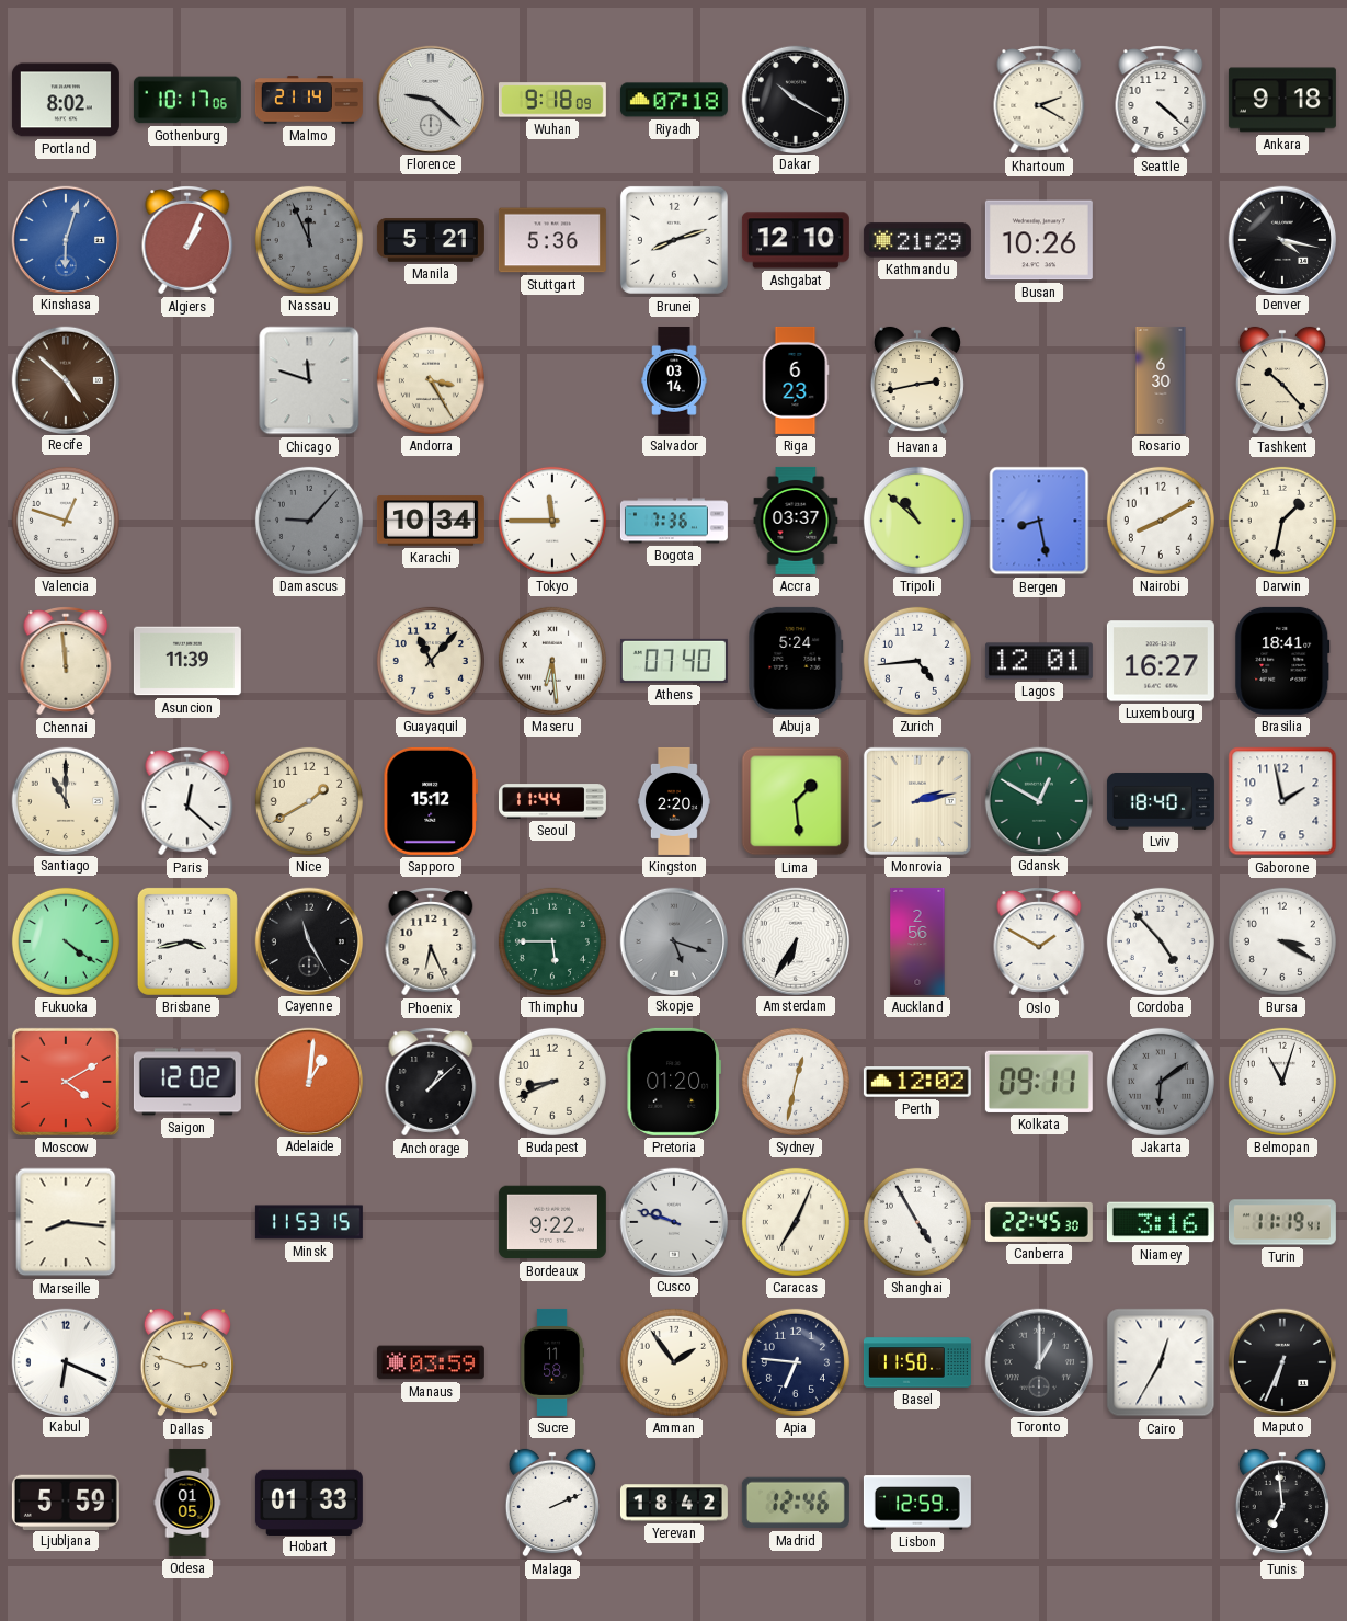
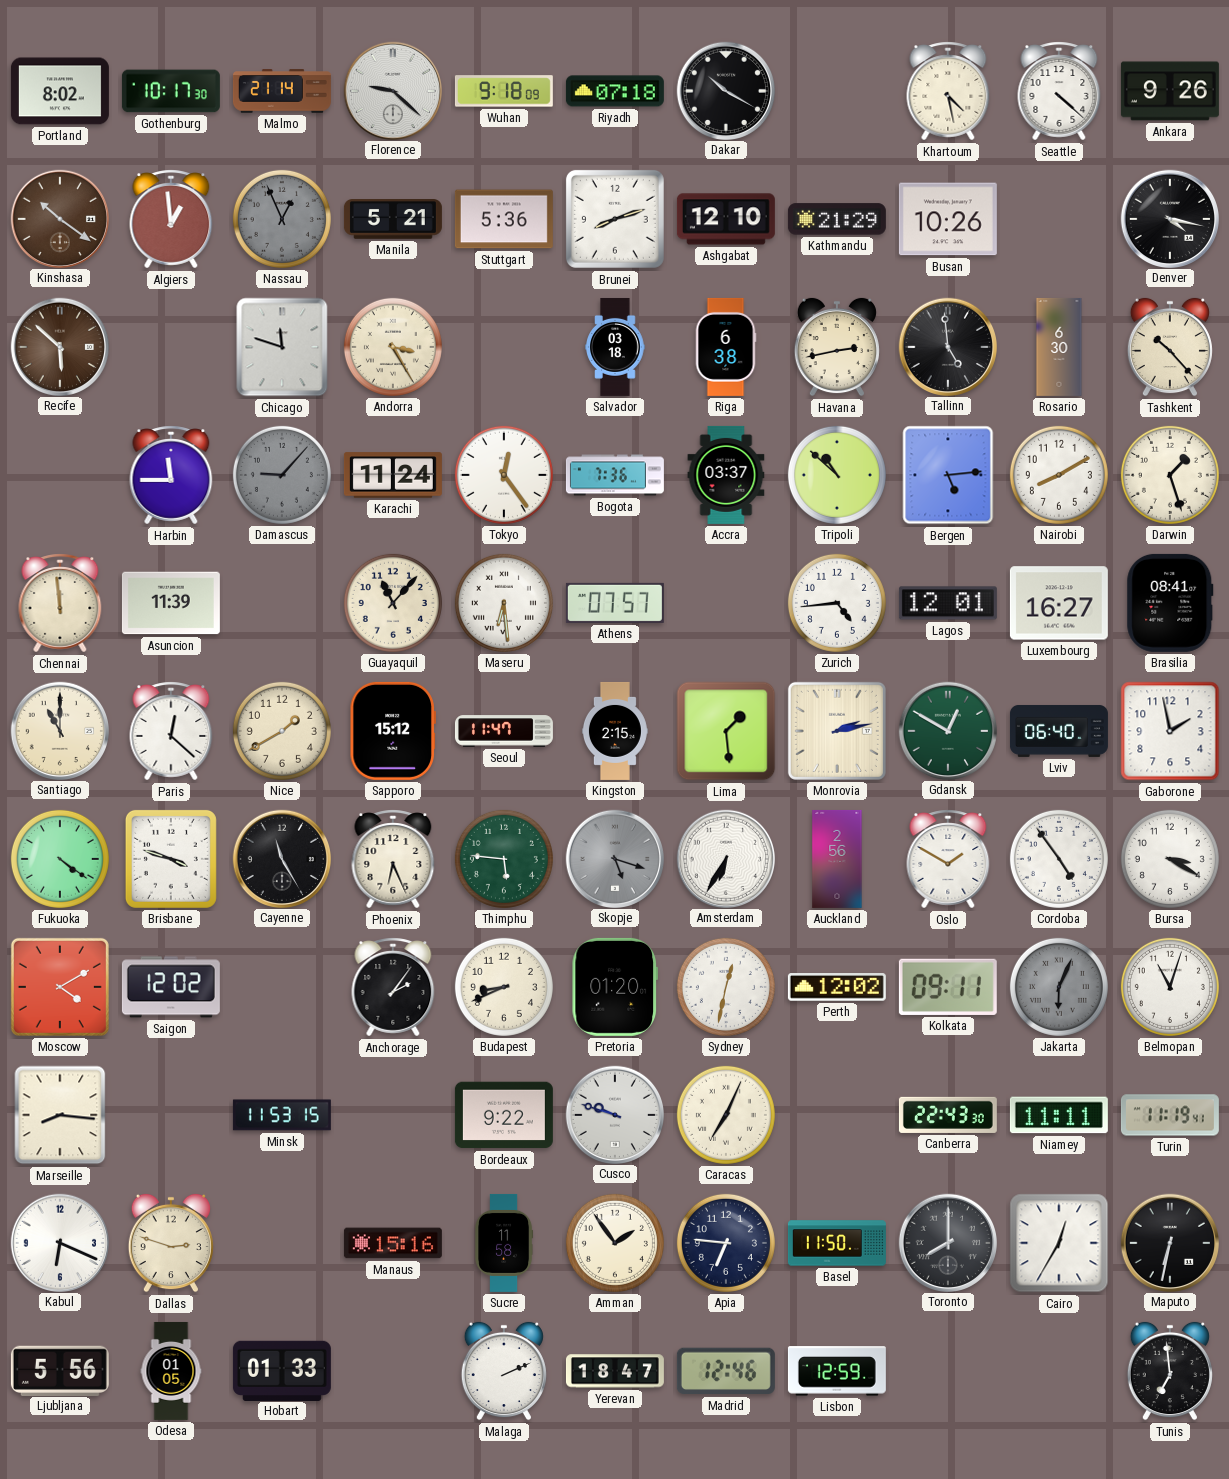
Gothenburg: 10:17:06 -> 10:17:30 (171, 91)
Khartoum: 2:20 -> 4:28 (948, 91)
Ankara: 9:18 -> 9:26 (1170, 91)
Kinshasa: 6:03 -> 10:21 (59, 218)
Kinshasa dial: blue -> brown (59, 218)
Algiers: 1:04 -> 12:59 (171, 219)
Nassau: 11:56 -> 12:56 (282, 219)
Recife: 4:52 -> 5:52 (59, 346)
Salvador: 03:14 -> 03:18 (615, 347)
Riga: 6:23 -> 6:38 (726, 347)
Tallinn: none -> 4:59 (947, 346)
Valencia: 12:48 -> none (66, 521)
Harbin: none -> 11:45 (171, 475)
Karachi: 10:34 -> 11:24 (393, 475)
Tokyo: 11:45 -> 12:24 (504, 475)
Bergen: 8:28 -> 5:14 (948, 475)
Darwin: 1:32 -> 1:27 (1170, 475)
Athens: 07:40 -> 07:57 (615, 603)
Abuja: 5:24 -> none (796, 661)
Brasilia: 18:41 -> 08:41 (1170, 603)
Seoul: 11:44 -> 11:47 (504, 731)
Kingston: 2:20 -> 2:15 (615, 731)
Lviv: 18:40 -> 06:40 (1059, 731)
Brisbane: 3:43 -> 3:48 (171, 859)
Thimphu: 5:45 -> 5:46 (504, 859)
Cordoba: 4:53 -> 4:54 (1059, 859)
Adelaide: 1:01 -> none (308, 1081)
Anchorage: 1:08 -> 2:06 (393, 987)
Jakarta: 6:09 -> 6:04 (1059, 987)
Shanghai: 4:55 -> none (917, 1222)
Canberra: 22:45 -> 22:43 (948, 1115)
Niamey: 3:16 -> 11:11 (1059, 1115)
Manaus: 03:59 -> 15:16 (393, 1243)
Toronto: 1:00 -> 8:00 (947, 1242)
Maputo: 6:34 -> 6:32 (1169, 1242)
Ljubljana: 5:59 -> 5:56 (60, 1370)
Yerevan: 18:42 -> 18:47 (615, 1371)
